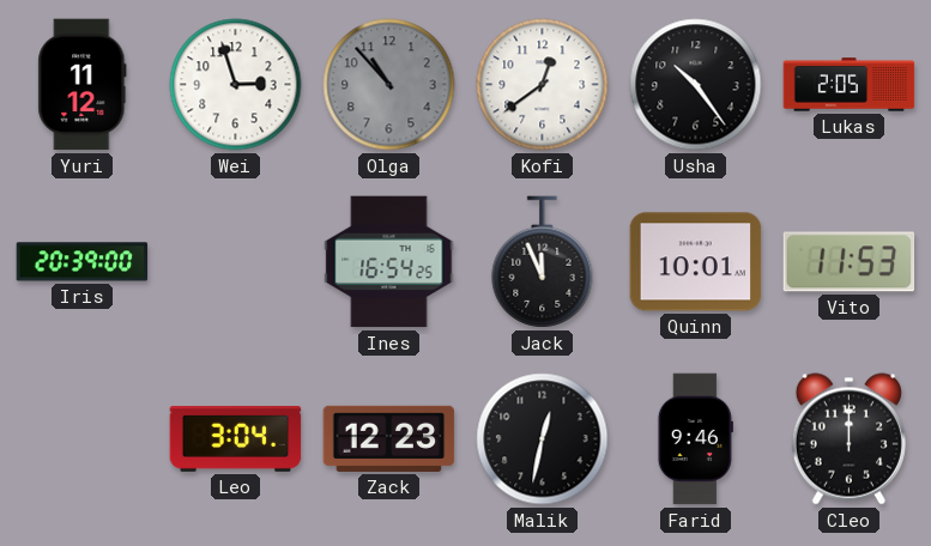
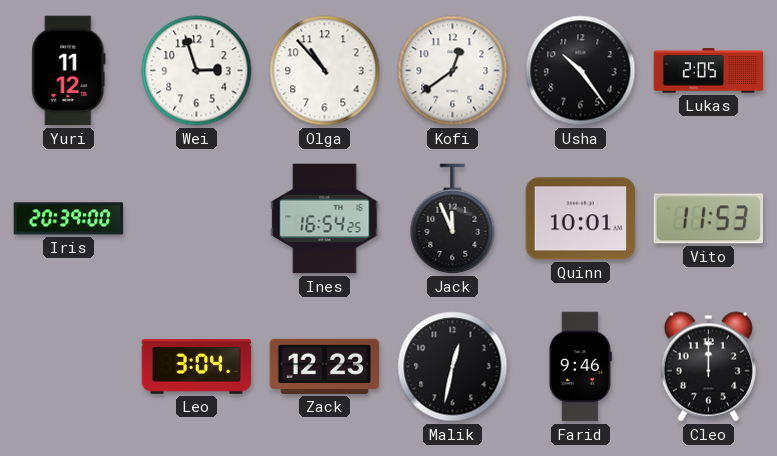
Olga dial: grey -> white (325, 71)
